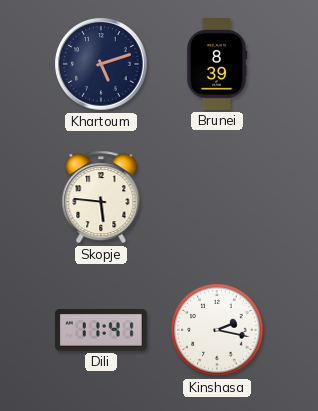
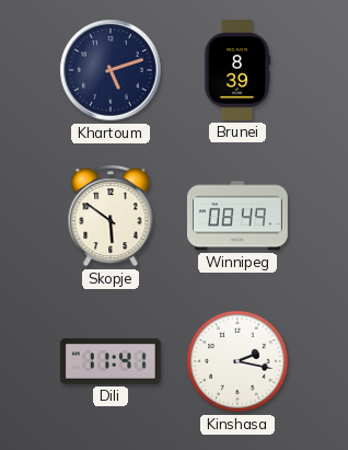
Skopje: 5:46 -> 5:51 (111, 216)
Winnipeg: none -> 08:49 (237, 216)
